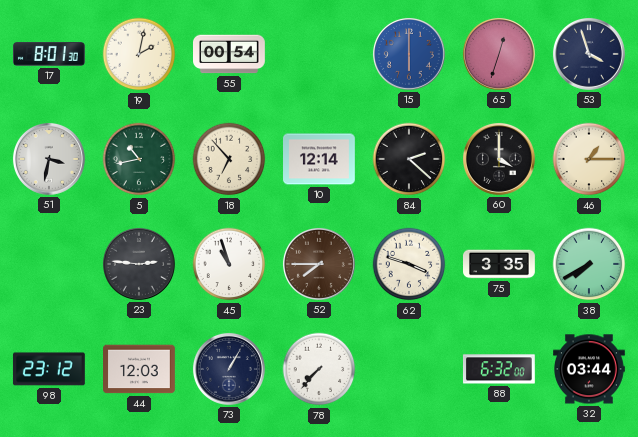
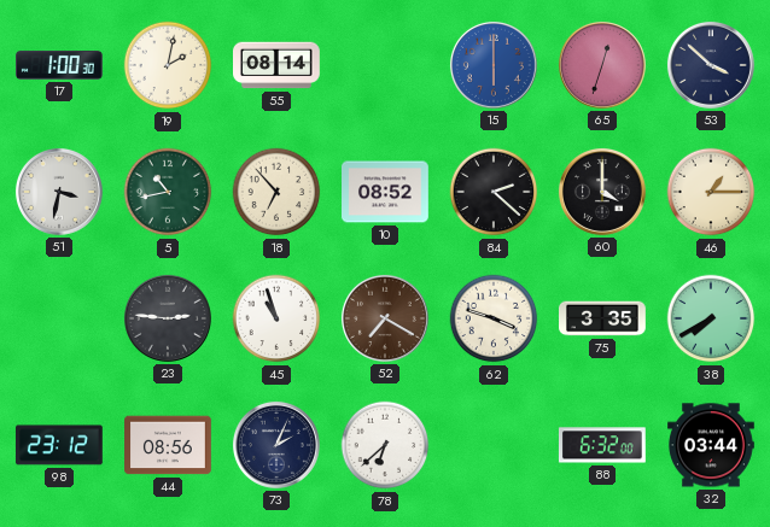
17: 8:01 -> 1:00 (60, 65)
55: 00:54 -> 08:14 (278, 65)
53: 3:57 -> 3:52 (711, 65)
10: 12:14 -> 08:52 (386, 192)
52: 7:45 -> 7:20 (385, 318)
44: 12:03 -> 08:56 (169, 445)
73: 1:05 -> 2:04 (276, 445)
78: 7:37 -> 6:38 (385, 445)
